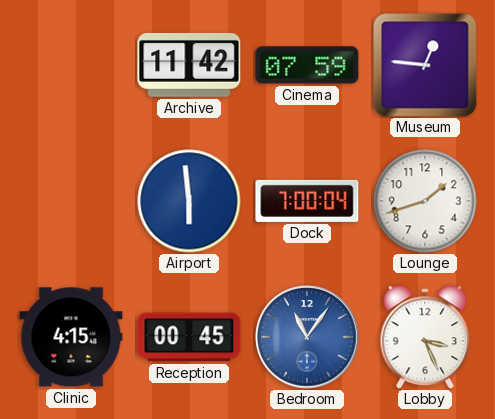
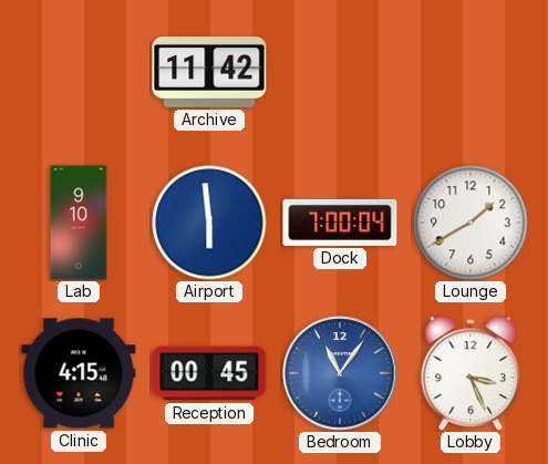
Cinema: 07:59 -> none (307, 65)
Museum: 12:46 -> none (425, 65)
Lab: none -> 9:10 (79, 223)
Lounge: 1:42 -> 1:40 (471, 223)
